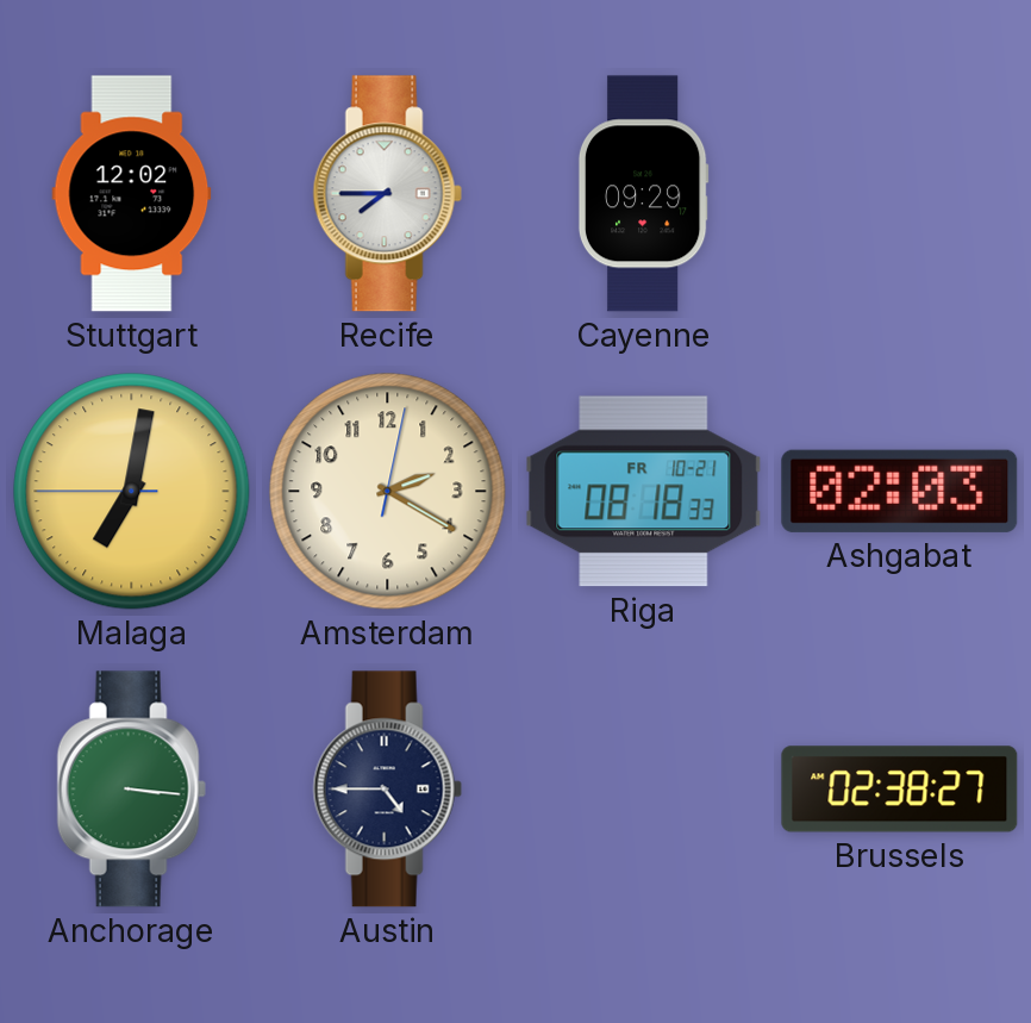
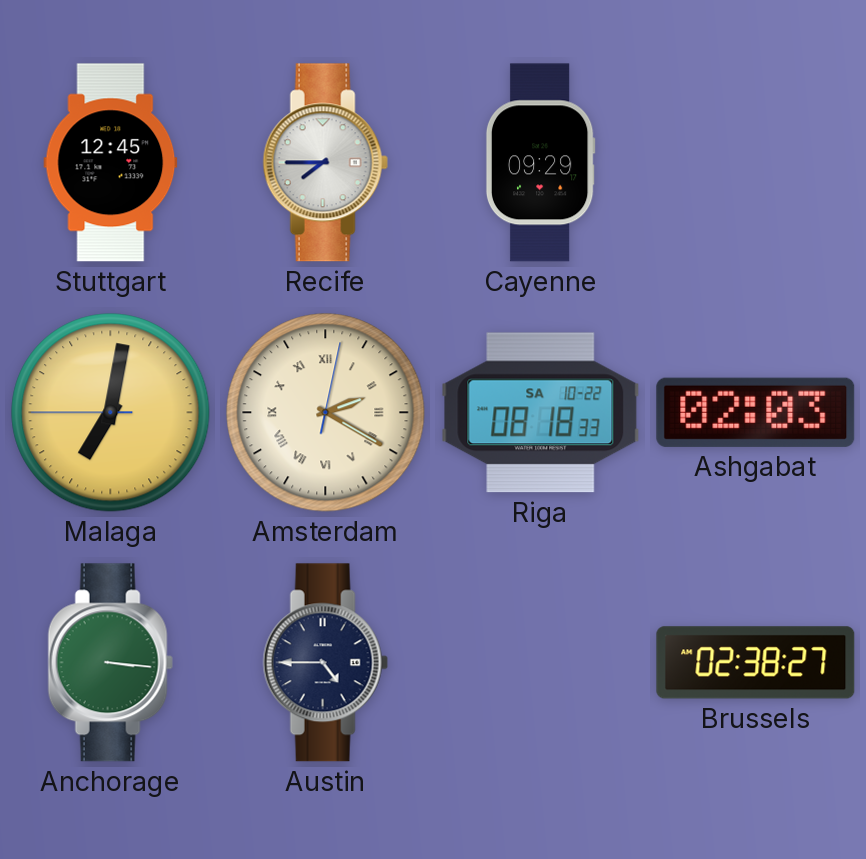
Stuttgart: 12:02 -> 12:45 (111, 163)
Amsterdam numerals: Arabic -> Roman (326, 413)
Riga date: FR 10-21 -> SA 10-22 (541, 413)
